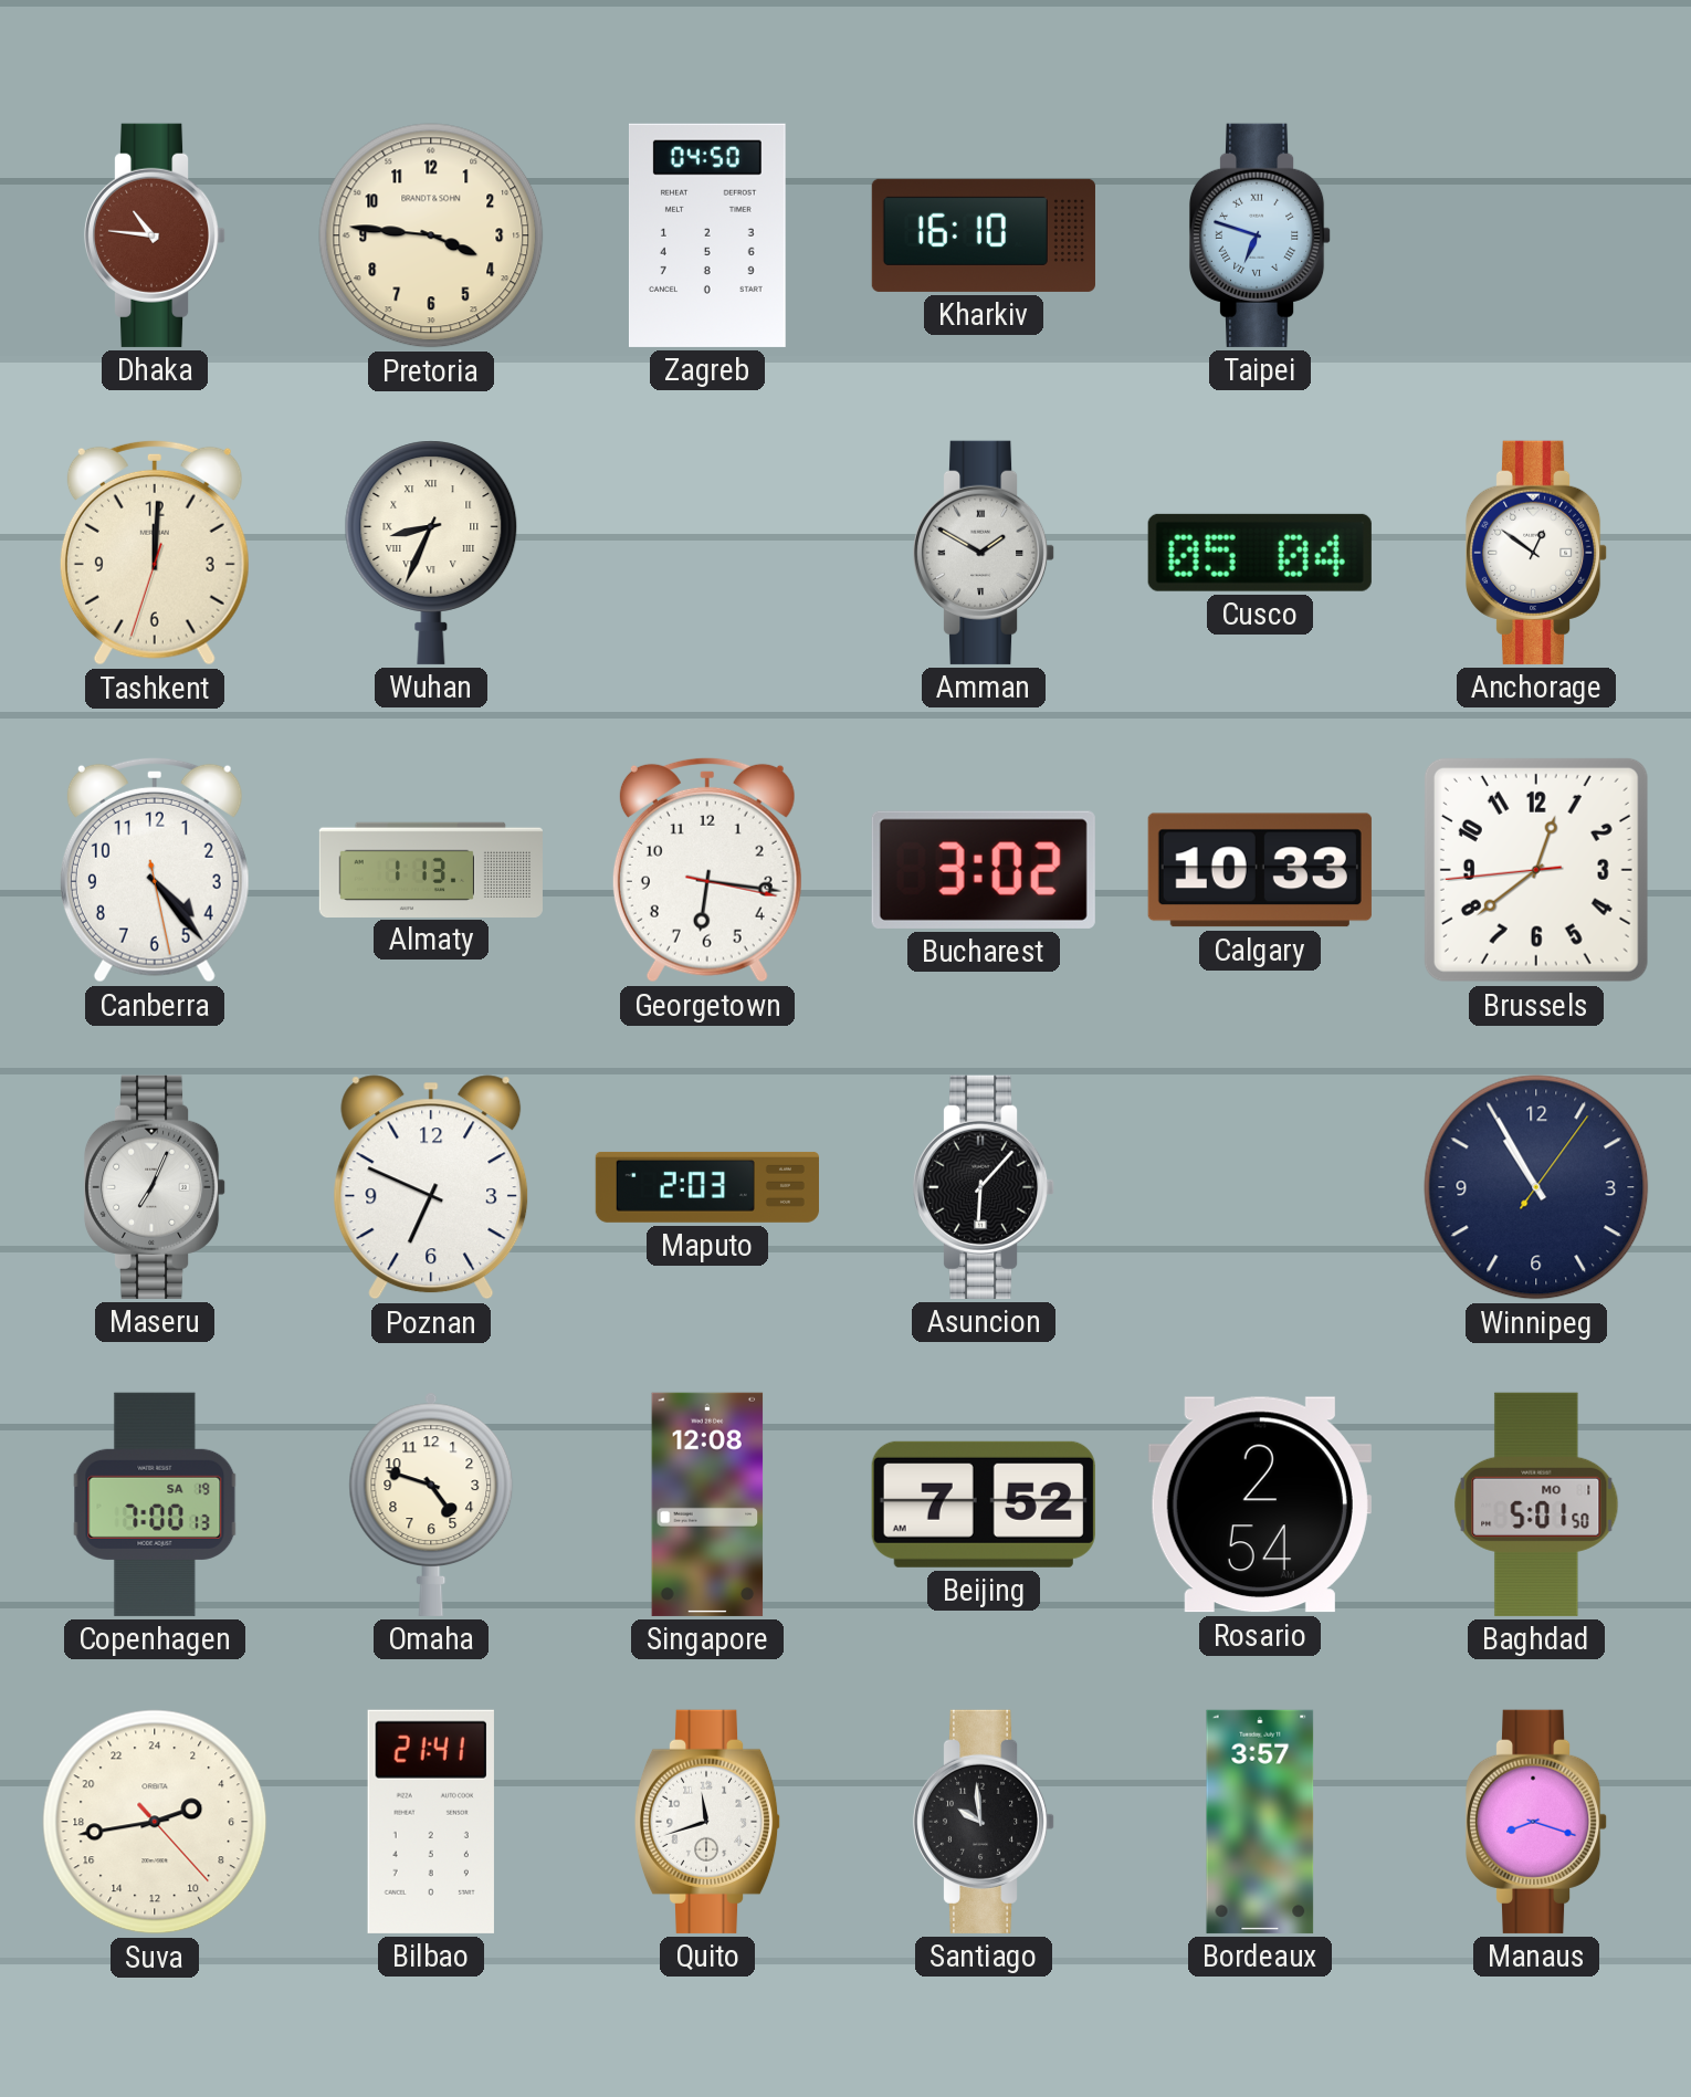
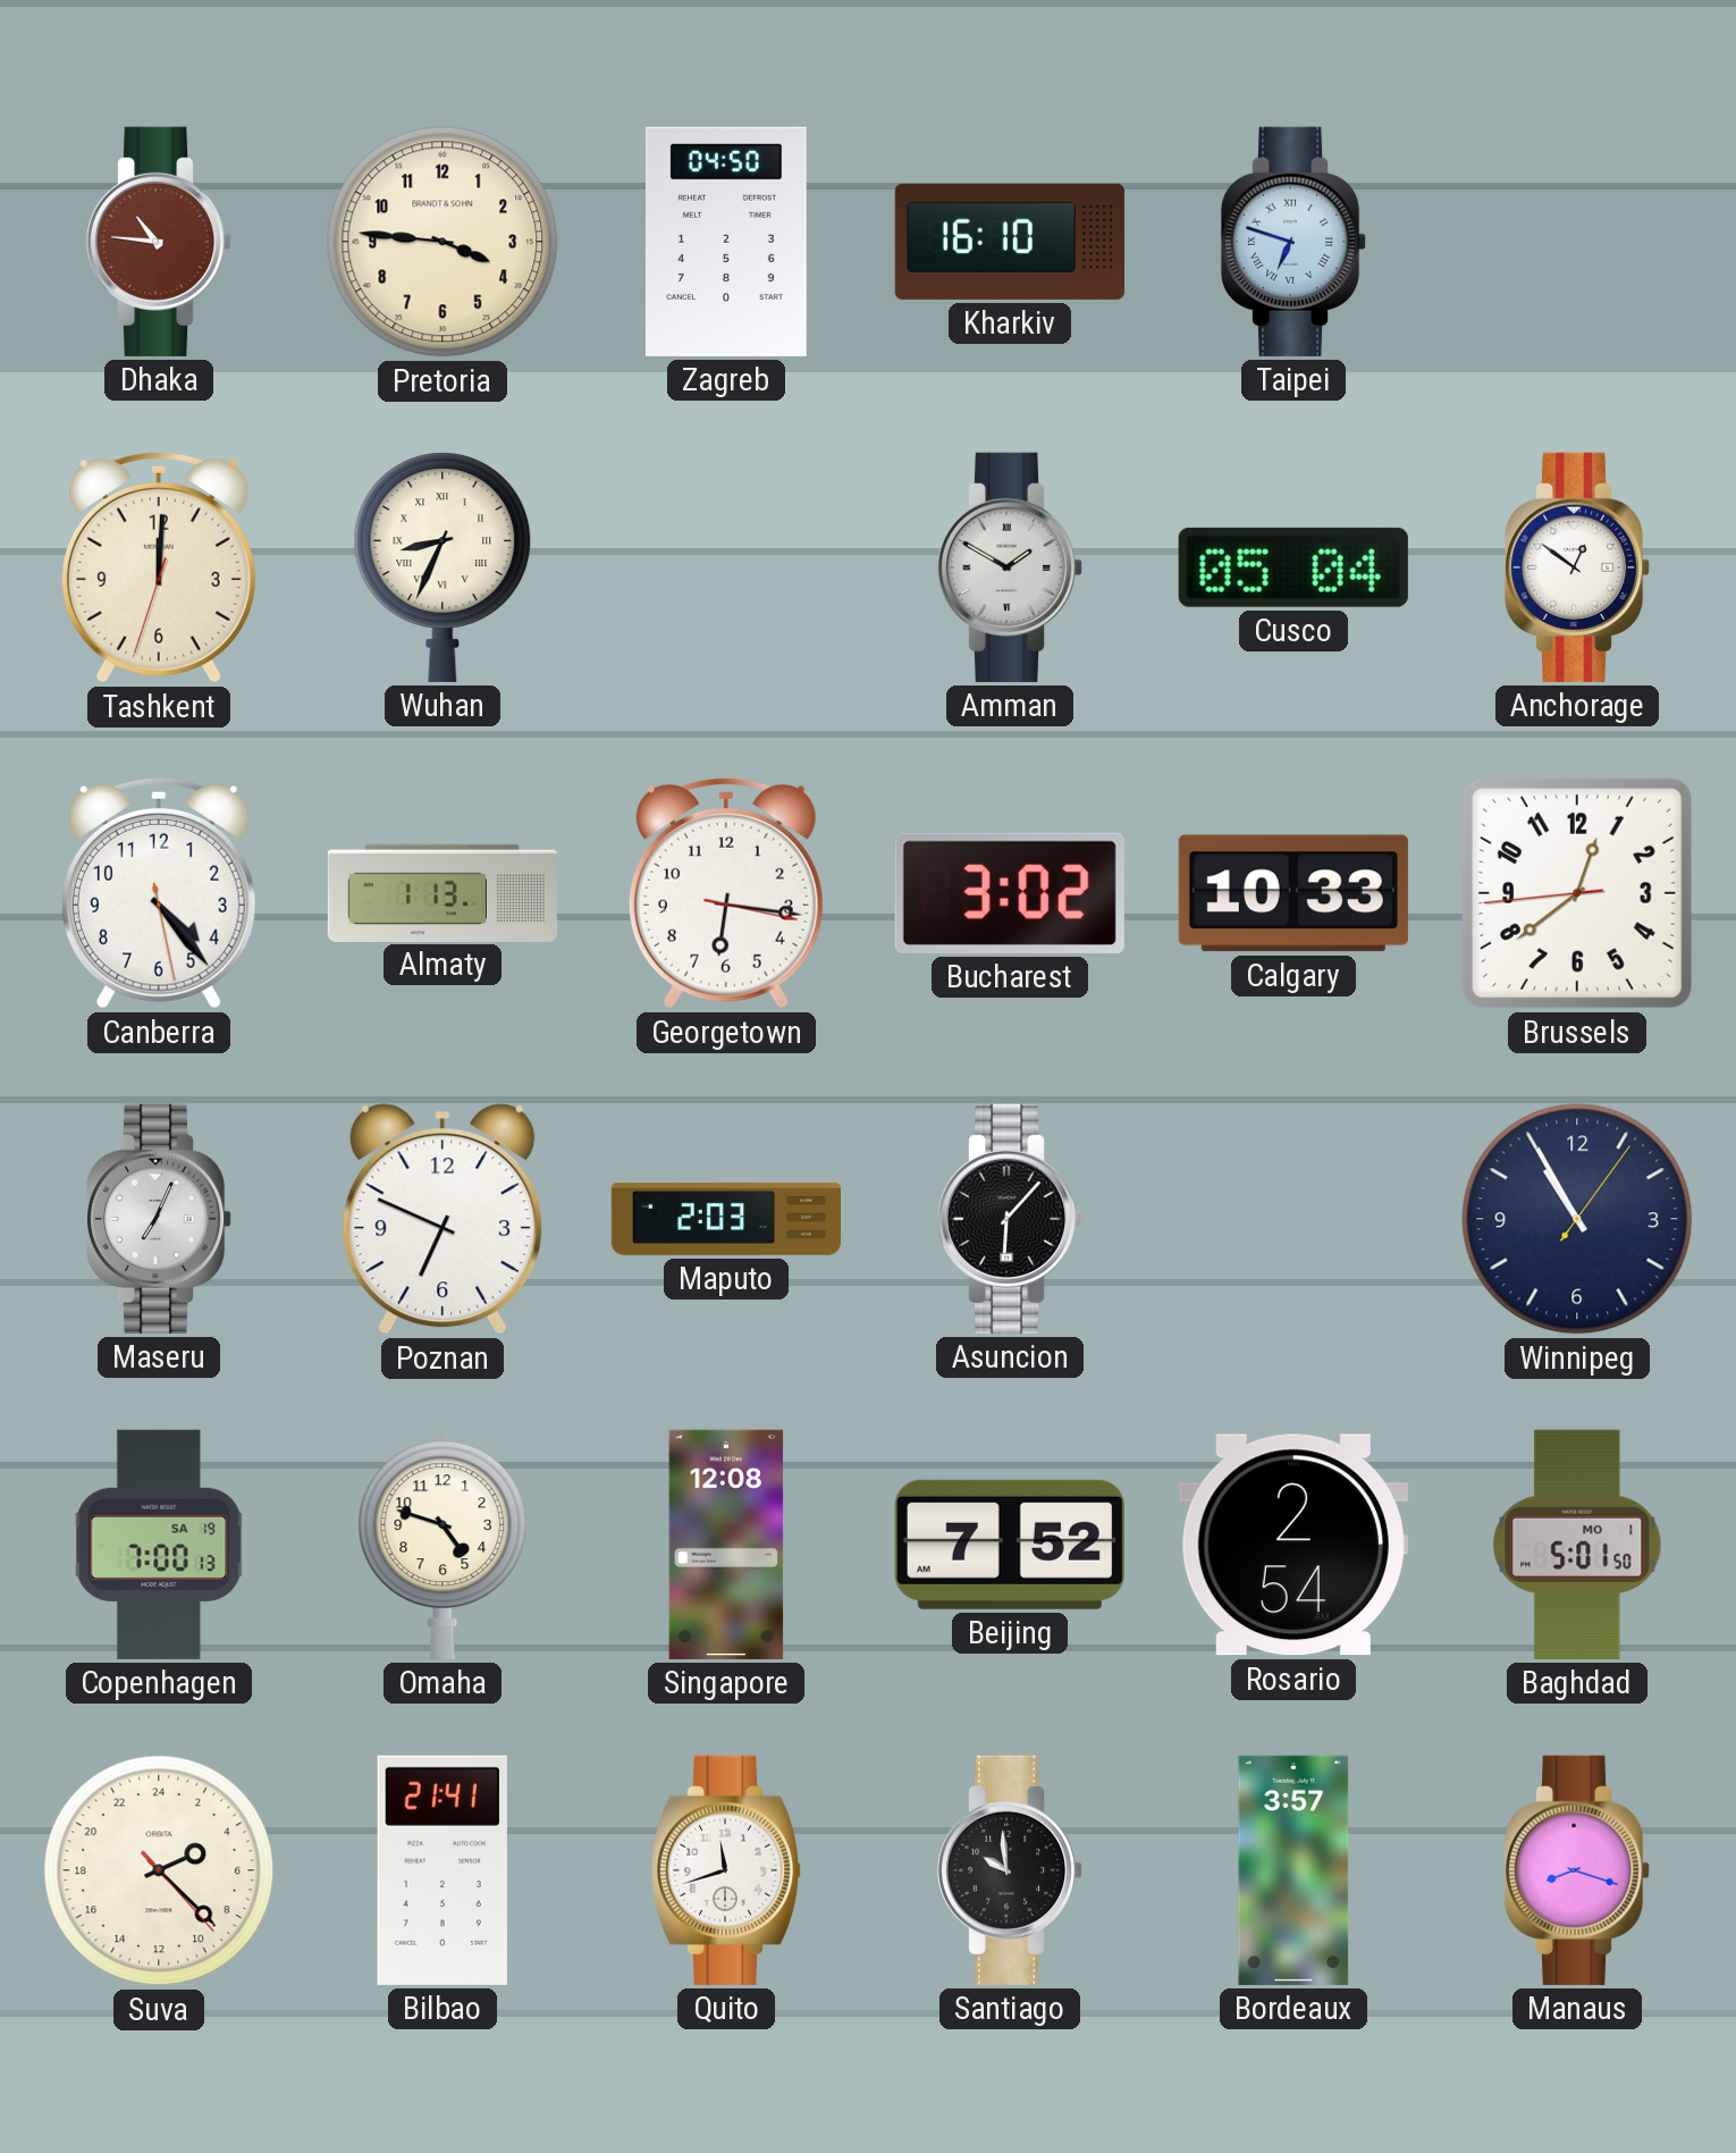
Suva: 4:43 -> 4:22 (159, 1870)
